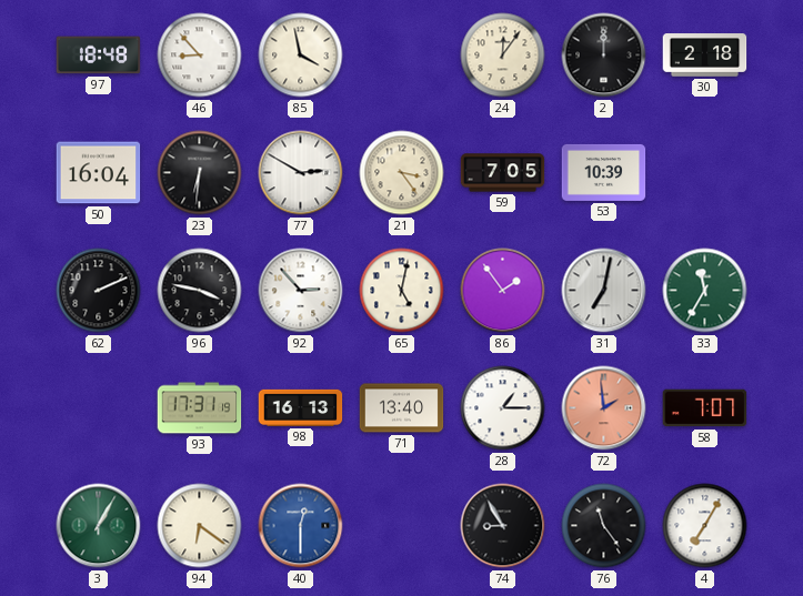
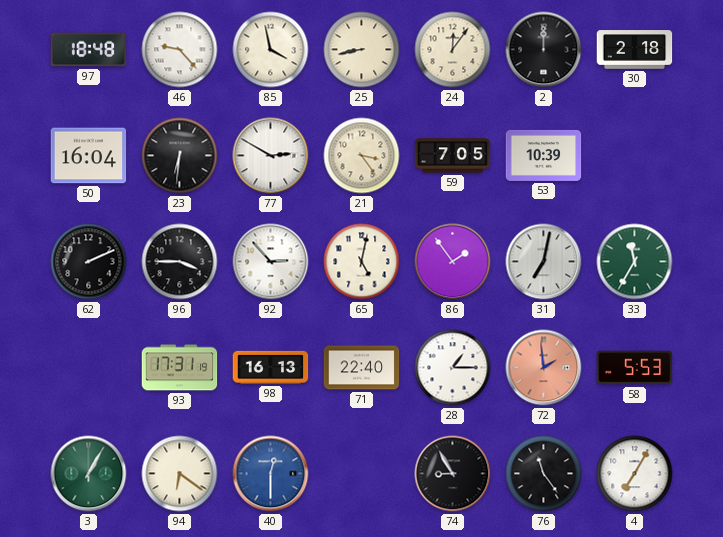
46: 8:53 -> 9:23 (180, 50)
25: none -> 8:43 (362, 50)
96: 3:47 -> 3:45 (180, 262)
71: 13:40 -> 22:40 (362, 368)
58: 7:07 -> 5:53 (635, 368)
